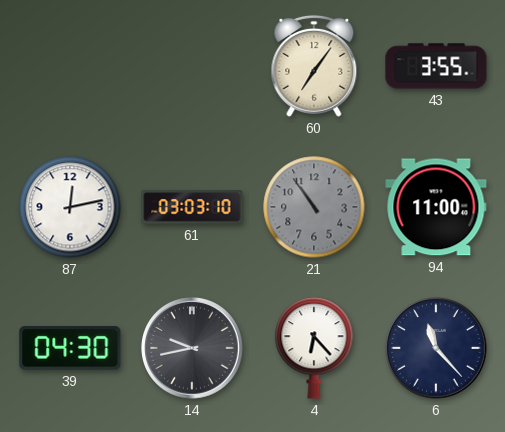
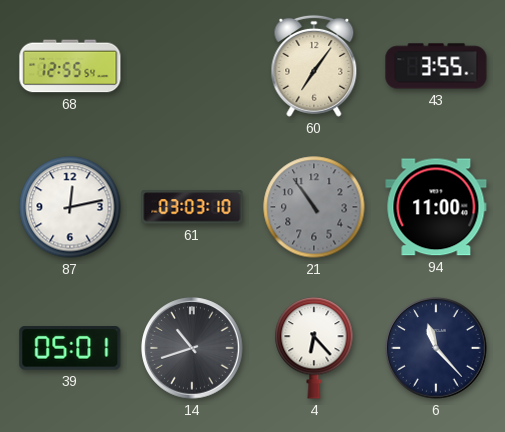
68: none -> 12:55 (70, 66)
39: 04:30 -> 05:01 (70, 348)
14: 9:43 -> 10:42 (192, 348)
